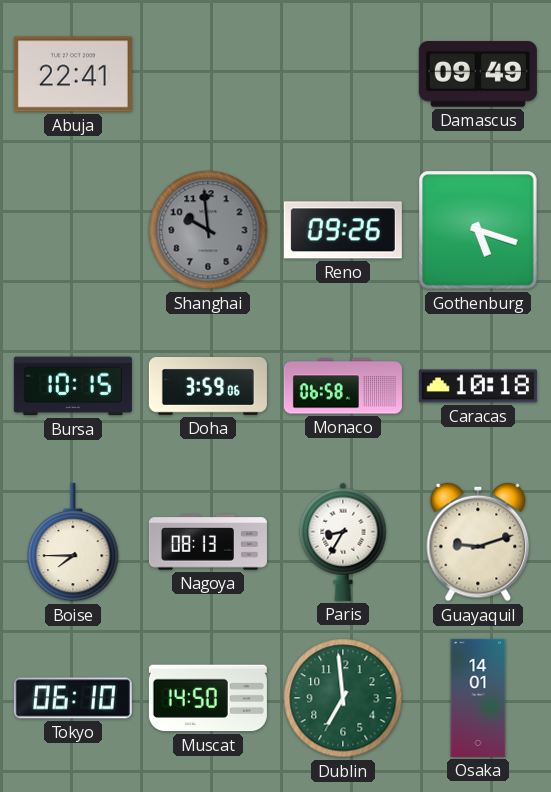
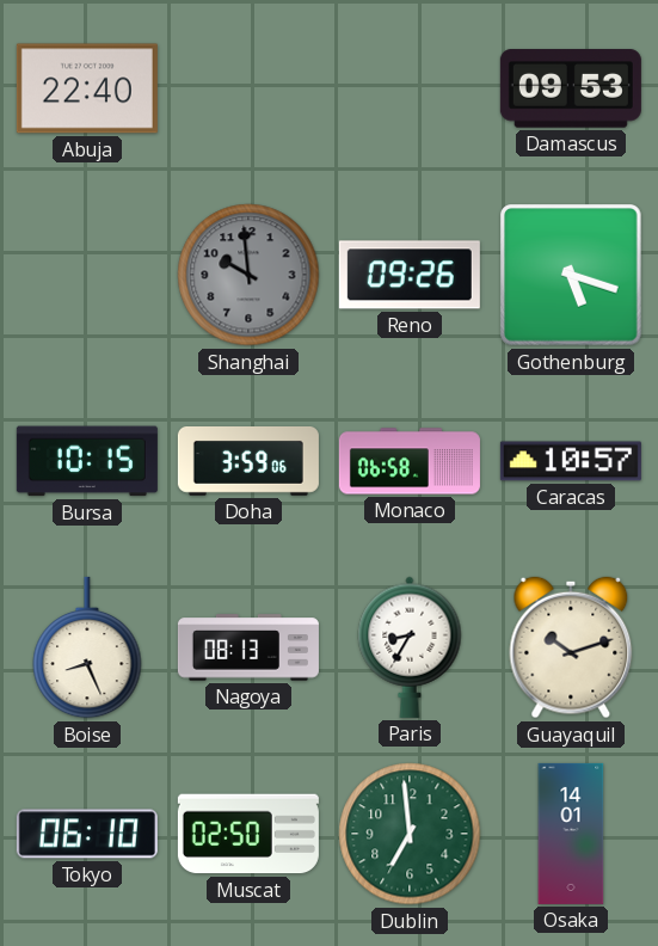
Abuja: 22:41 -> 22:40 (87, 88)
Damascus: 09:49 -> 09:53 (571, 88)
Caracas: 10:18 -> 10:57 (571, 461)
Boise: 7:45 -> 8:26 (87, 647)
Guayaquil: 9:12 -> 10:12 (571, 647)
Muscat: 14:50 -> 02:50 (248, 834)
